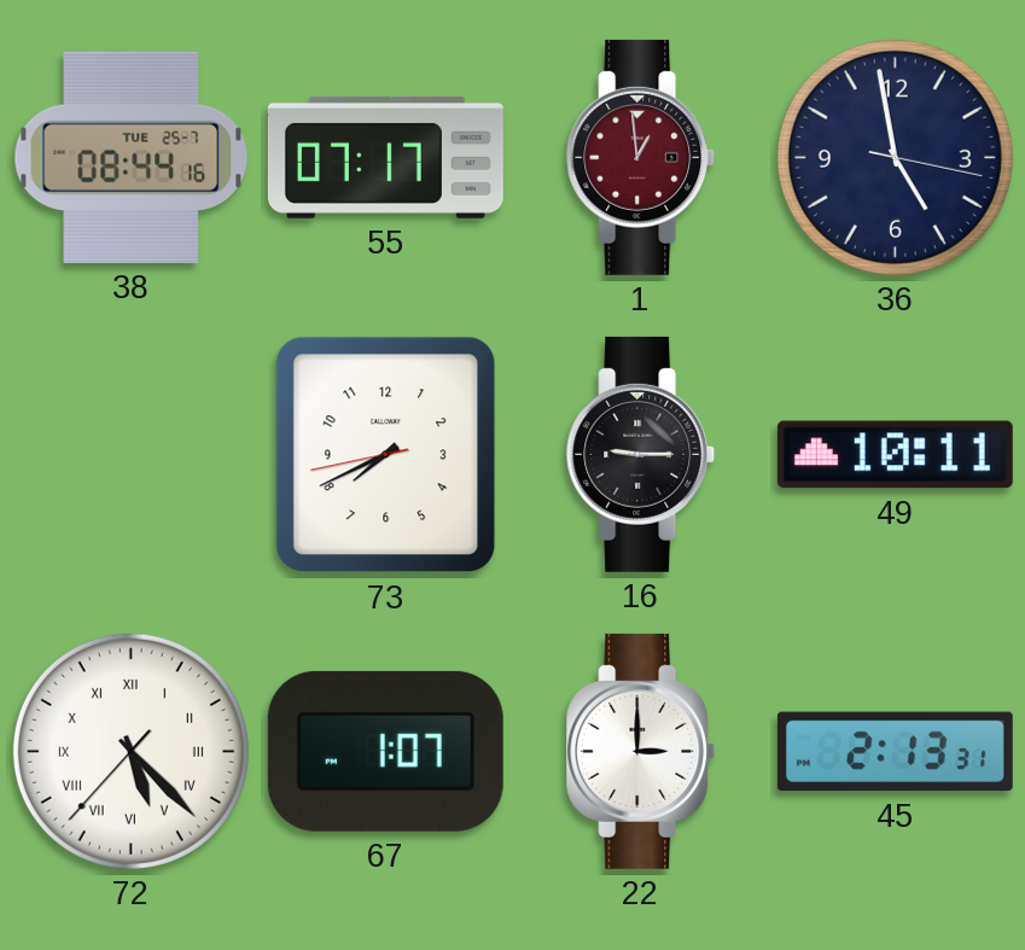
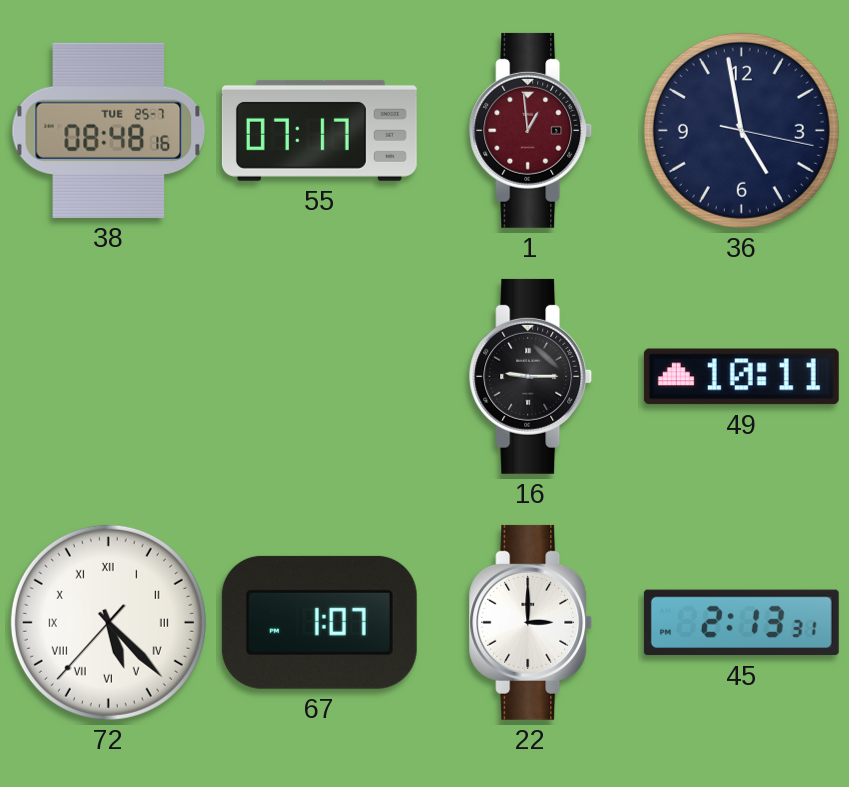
38: 08:44 -> 08:48 (109, 130)
73: 7:40 -> none (386, 455)
